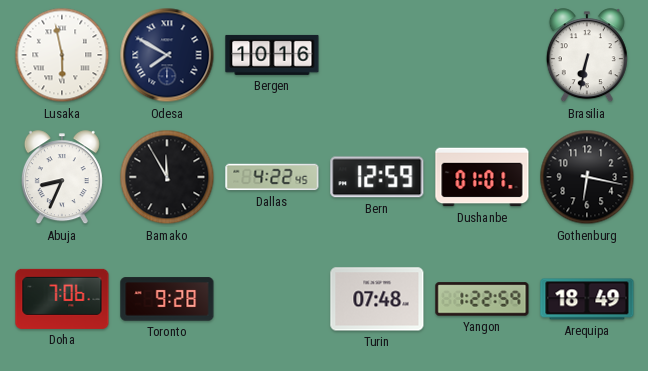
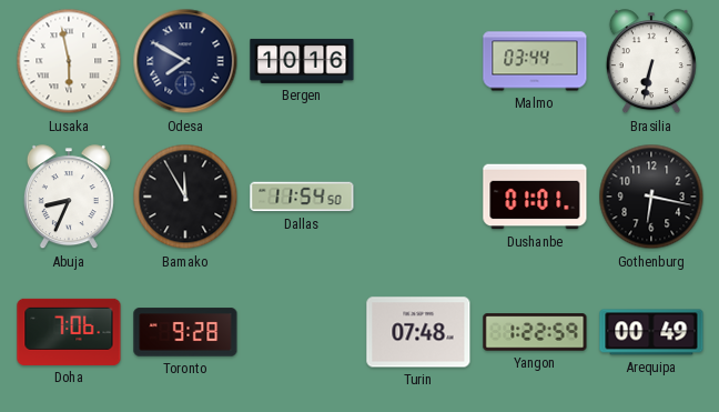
Malmo: none -> 03:44 (535, 61)
Dallas: 4:22 -> 11:54 (302, 197)
Bern: 12:59 -> none (377, 177)
Arequipa: 18:49 -> 00:49 (651, 332)
